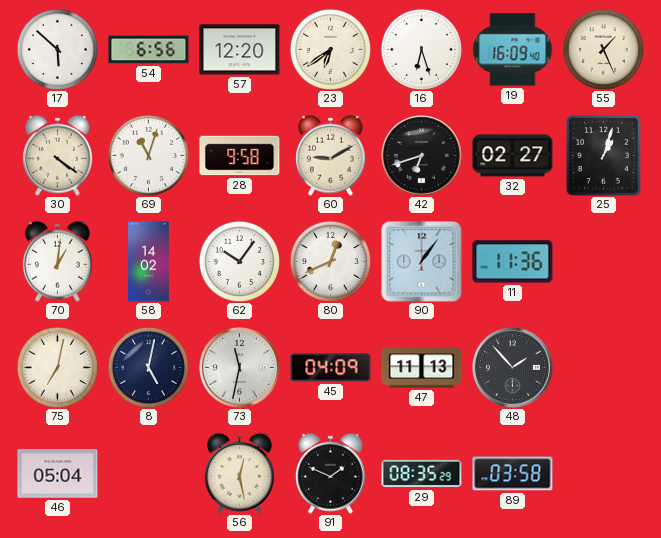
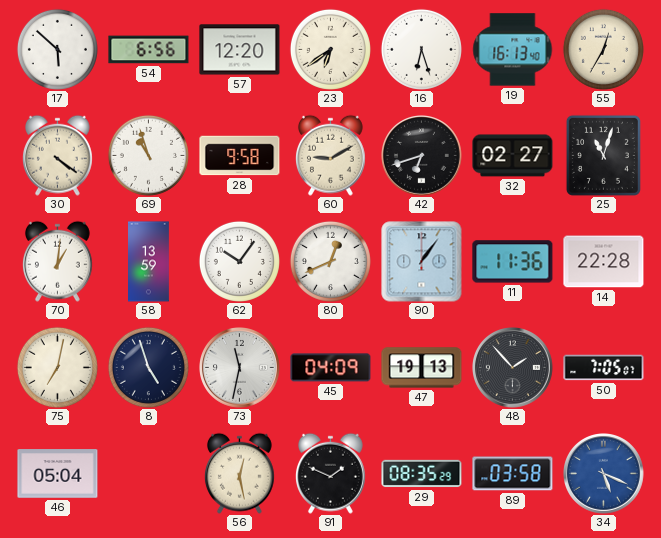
19: 16:09 -> 16:13 (513, 50)
55: 1:26 -> 12:35 (603, 49)
69: 11:03 -> 10:57 (148, 155)
25: 1:03 -> 11:03 (603, 155)
58: 14:02 -> 13:59 (149, 262)
14: none -> 22:28 (604, 262)
8: 5:02 -> 4:57 (148, 367)
47: 11:13 -> 19:13 (422, 368)
50: none -> 7:05 (604, 368)
34: none -> 5:19 (604, 474)
